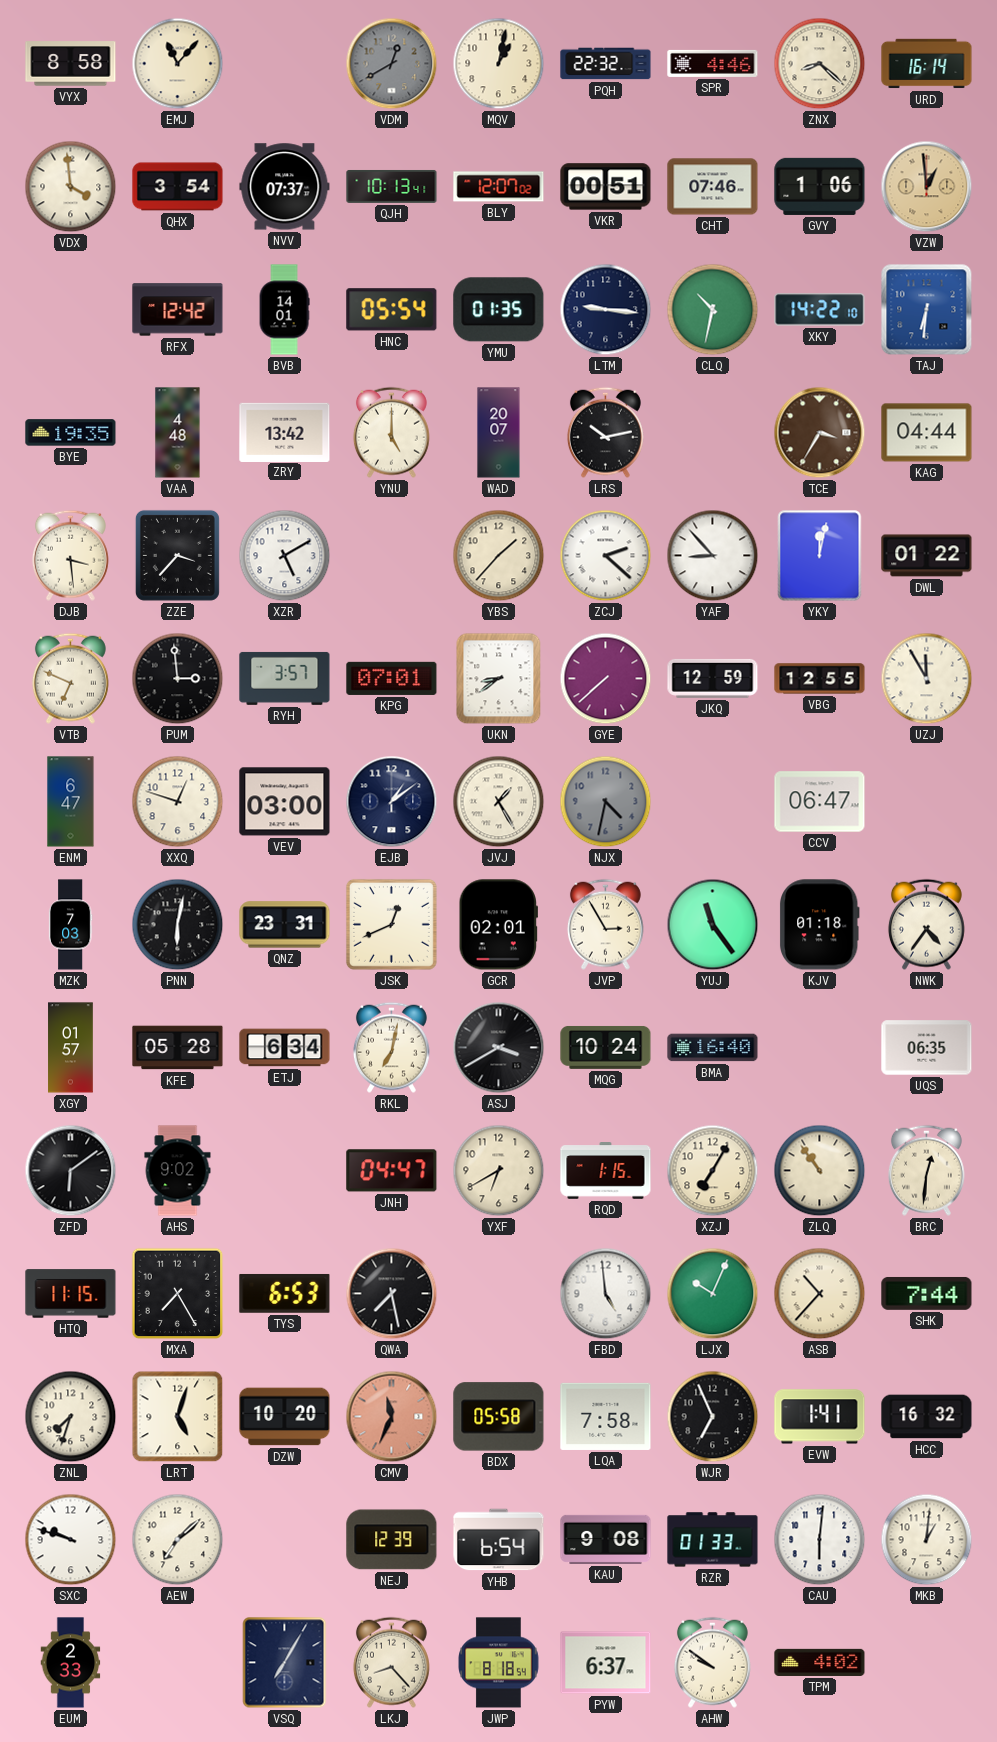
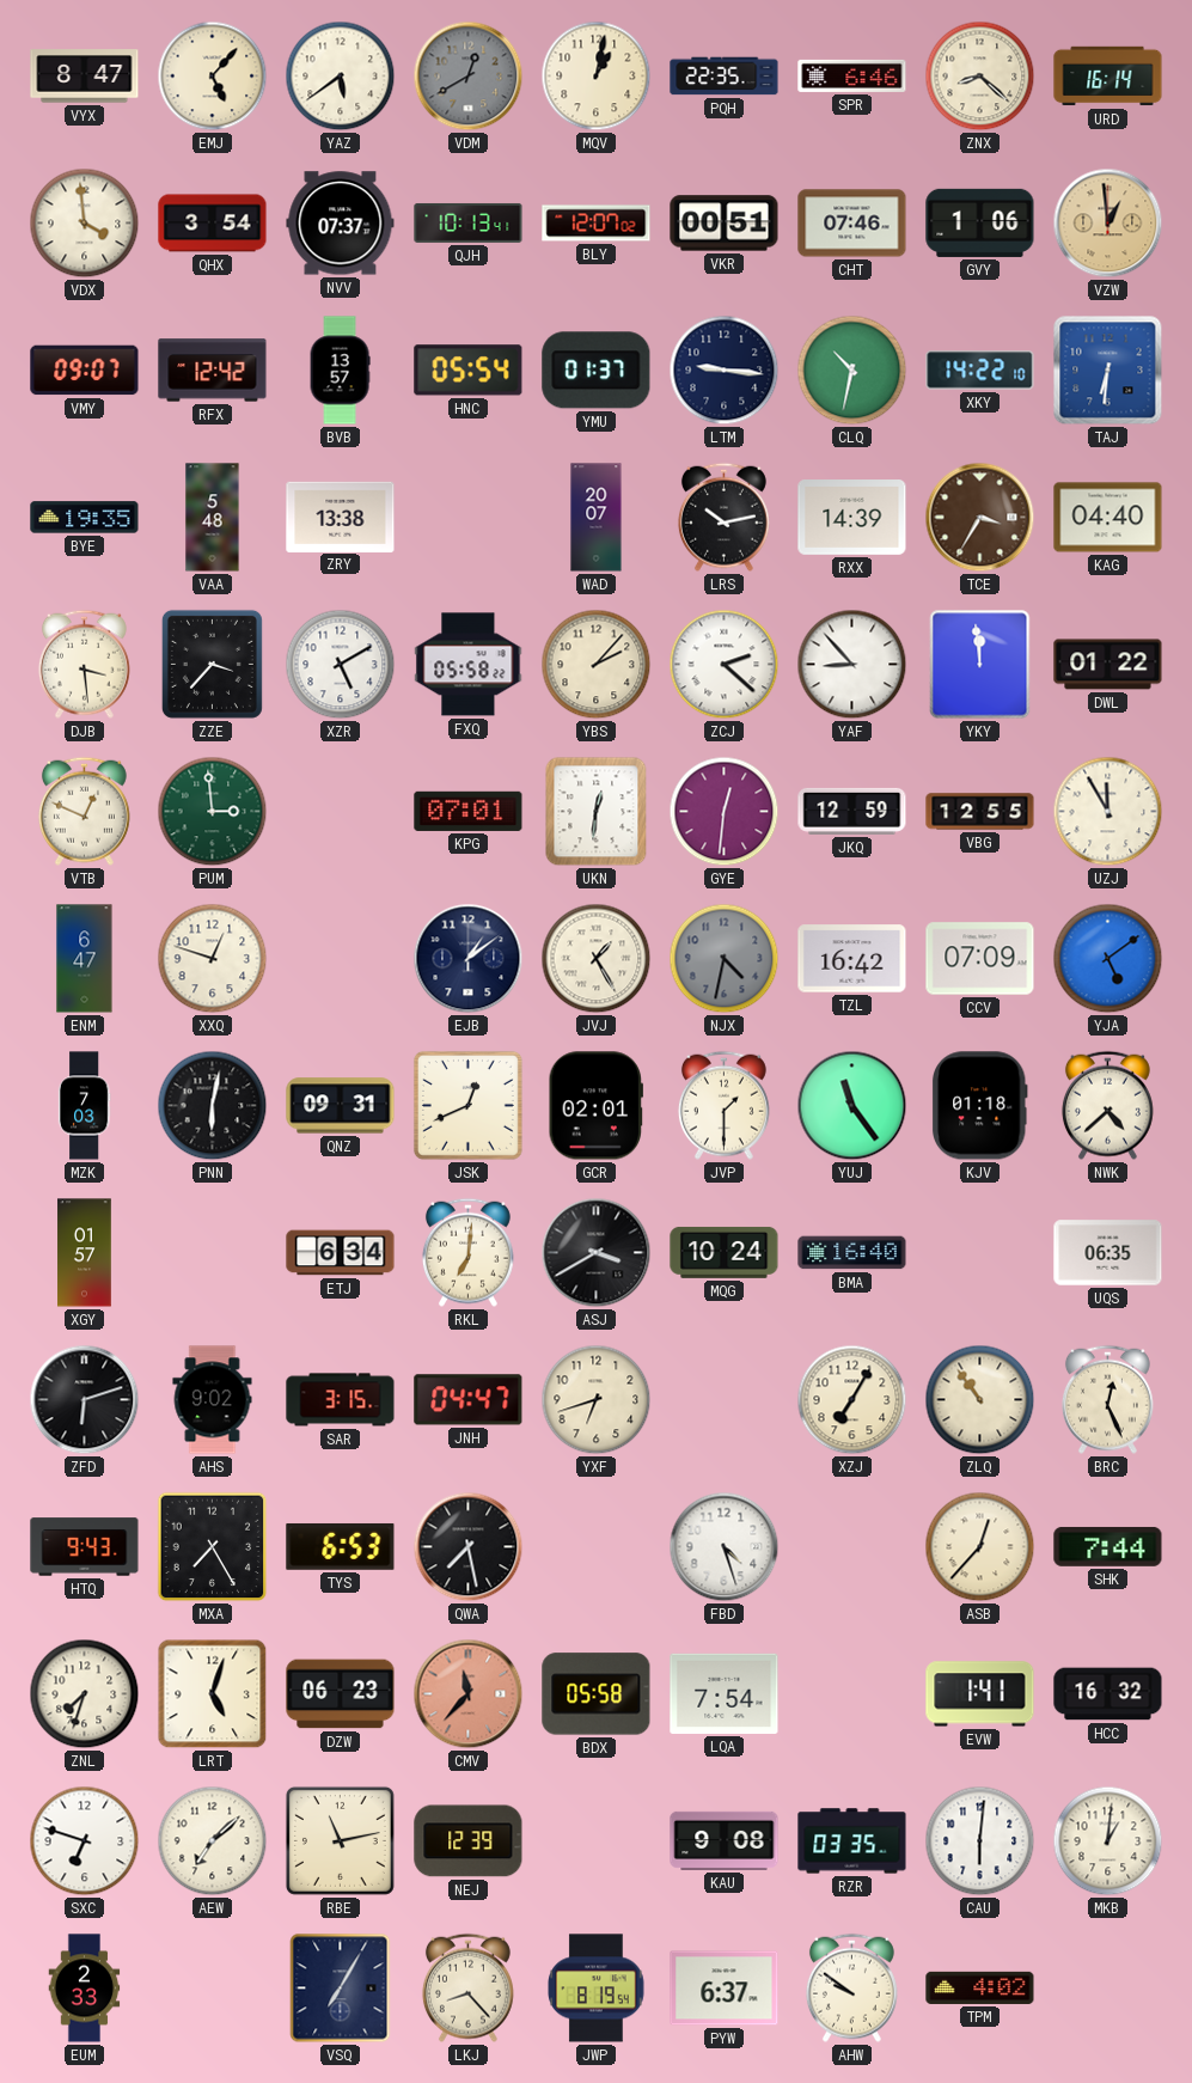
VYX: 8:58 -> 8:47 (85, 77)
EMJ: 11:07 -> 5:07 (213, 77)
YAZ: none -> 5:39 (341, 77)
PQH: 22:32 -> 22:35 (725, 77)
SPR: 4:46 -> 6:46 (852, 75)
VMY: none -> 09:07 (85, 371)
BVB: 14:01 -> 13:57 (340, 371)
YMU: 01:35 -> 01:37 (597, 371)
VAA: 4:48 -> 5:48 (213, 518)
ZRY: 13:42 -> 13:38 (341, 517)
YNU: 5:00 -> none (391, 432)
RXX: none -> 14:39 (852, 518)
KAG: 04:44 -> 04:40 (1108, 518)
FXQ: none -> 05:58 (469, 665)
YBS: 1:37 -> 2:07 (597, 665)
YKY: 12:02 -> 11:59 (980, 665)
VTB: 6:49 -> 12:49 (84, 811)
PUM dial: black -> green (213, 812)
RYH: 3:57 -> none (285, 678)
UKN: 8:39 -> 12:31 (597, 812)
GYE: 7:38 -> 12:31 (725, 812)
VEV: 03:00 -> none (285, 802)
TZL: none -> 16:42 (852, 959)
CCV: 06:47 -> 07:09 (980, 959)
YJA: none -> 5:09 (1108, 959)
QNZ: 23:31 -> 09:31 (341, 1106)
JVP: 2:55 -> 1:30 (723, 1105)
NWK: 4:36 -> 4:38 (1107, 1105)
KFE: 05:28 -> none (178, 1048)
RKL: 7:02 -> 7:01 (467, 1252)
ZFD: 6:09 -> 6:12 (85, 1400)
SAR: none -> 3:15 (341, 1400)
YXF: 6:40 -> 6:42 (597, 1400)
RQD: 1:15 -> none (606, 1171)
BRC: 12:31 -> 12:26 (1107, 1399)
HTQ: 11:15 -> 9:43 (85, 1547)
FBD: 4:59 -> 4:27 (725, 1547)
LJX: 10:04 -> none (713, 1294)
ASB: 10:37 -> 12:37 (980, 1547)
DZW: 10:20 -> 06:23 (341, 1694)
CMV: 11:34 -> 11:37 (469, 1694)
LQA: 7:58 -> 7:54 (725, 1693)
WJR: 6:56 -> none (713, 1417)
SXC: 9:48 -> 6:48 (85, 1841)
RBE: none -> 11:13 (340, 1840)
YHB: 6:54 -> none (499, 1540)
RZR: 01:33 -> 03:35 (852, 1841)
JWP: 8:18 -> 8:19 (597, 1989)
